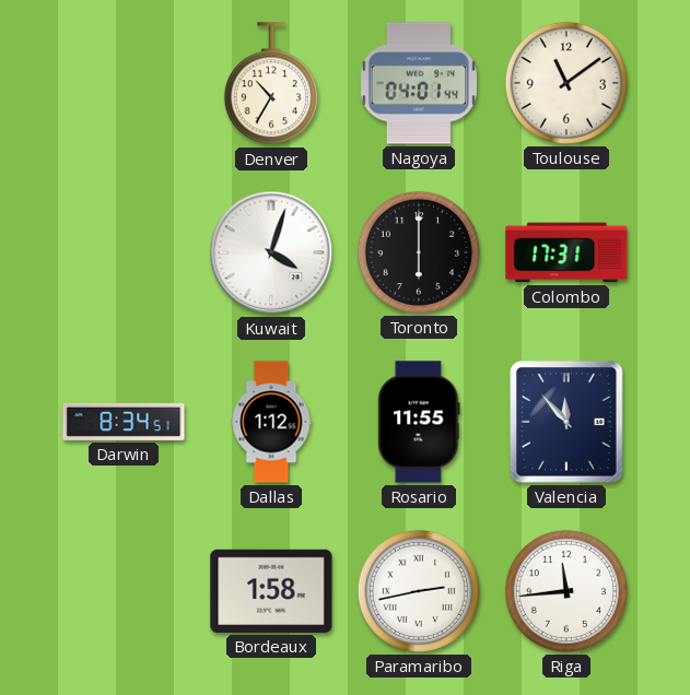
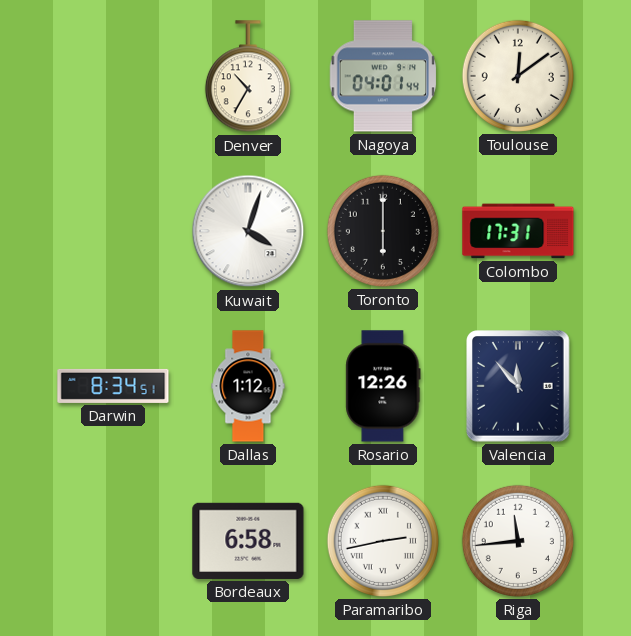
Toulouse: 11:09 -> 12:09 (518, 76)
Rosario: 11:55 -> 12:26 (383, 386)
Bordeaux: 1:58 -> 6:58 (248, 541)
